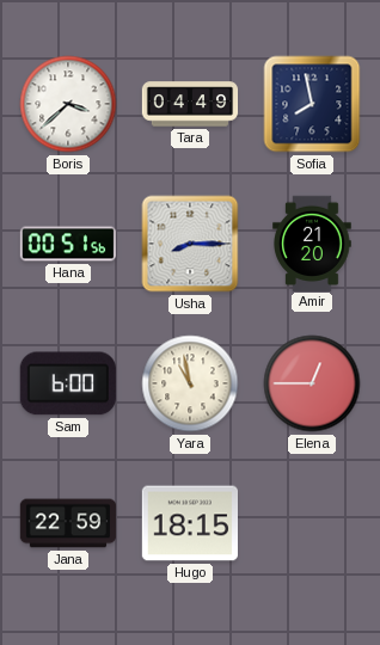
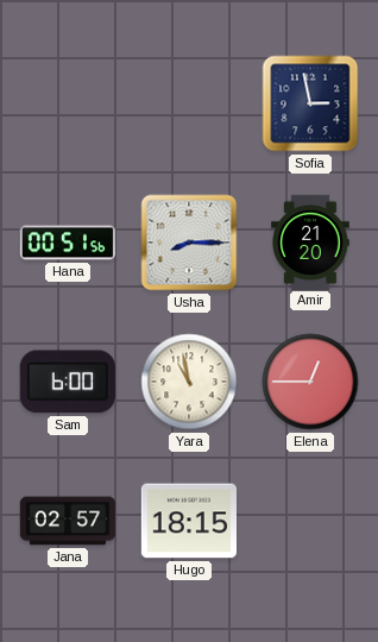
Boris: 3:38 -> none (68, 104)
Tara: 04:49 -> none (190, 104)
Sofia: 7:58 -> 2:58 (310, 103)
Jana: 22:59 -> 02:57 (68, 521)
